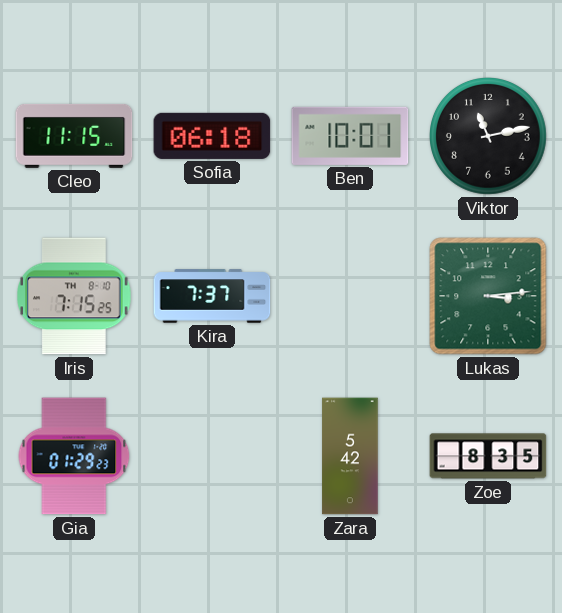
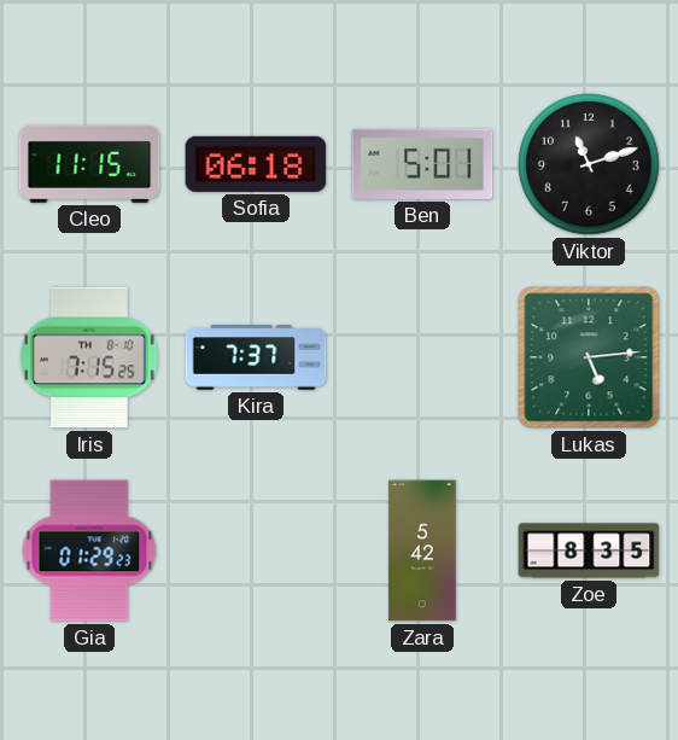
Ben: 10:01 -> 5:01 (422, 164)
Viktor: 11:13 -> 11:12 (590, 165)
Lukas: 3:14 -> 5:14 (589, 357)
